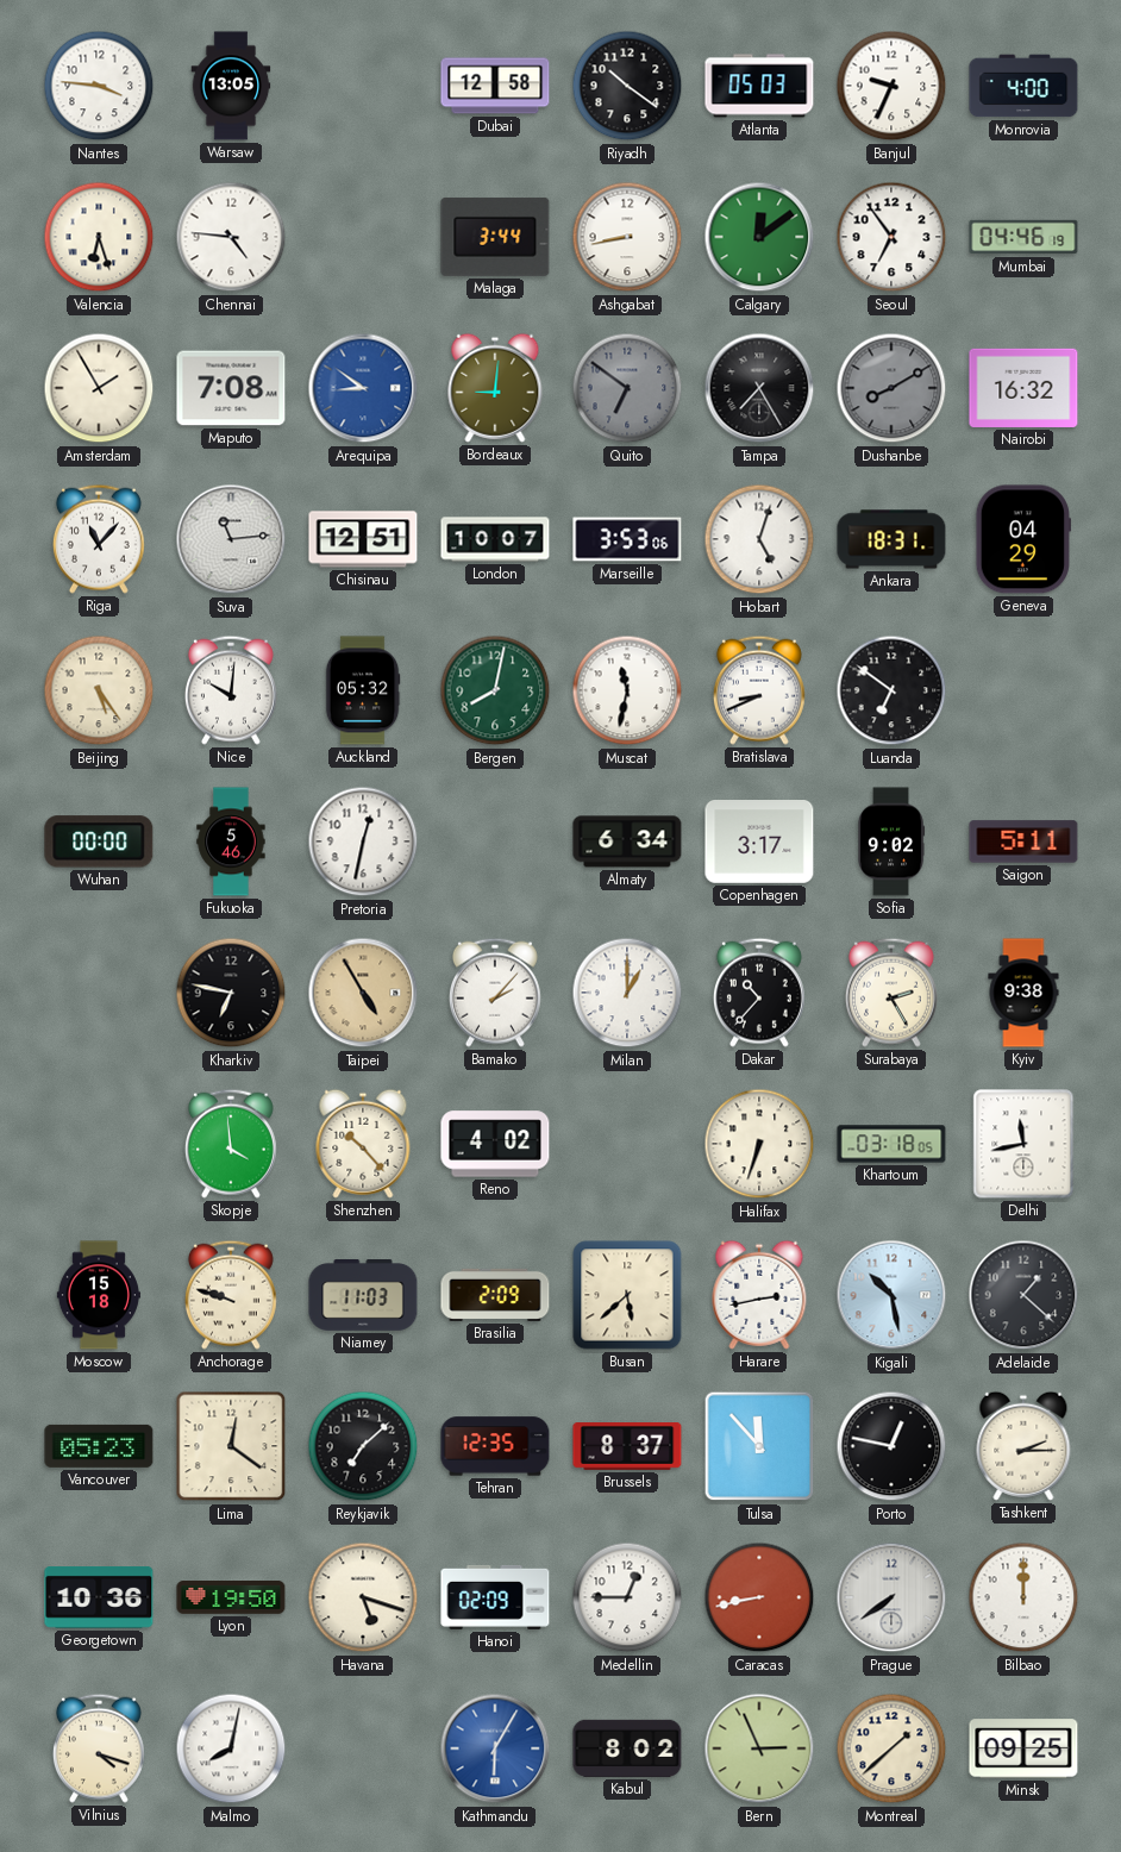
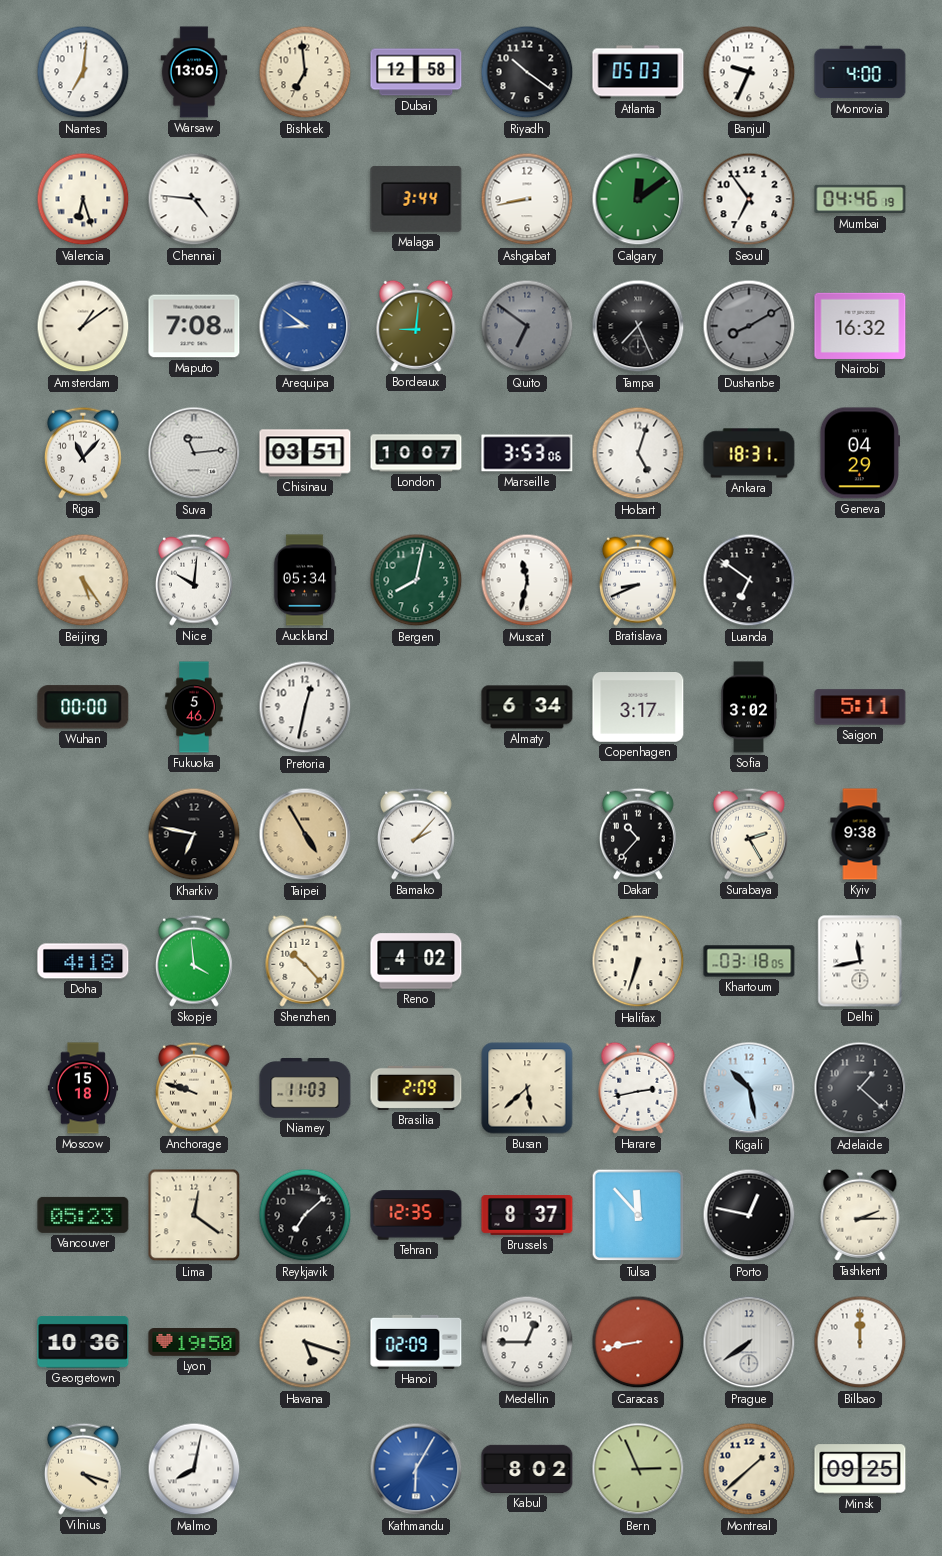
Nantes: 3:46 -> 7:01 (83, 72)
Bishkek: none -> 6:59 (305, 72)
Amsterdam: 1:55 -> 1:09 (83, 326)
Tampa: 7:25 -> 7:26 (638, 326)
Chisinau: 12:51 -> 03:51 (305, 453)
Auckland: 05:32 -> 05:34 (305, 580)
Sofia: 9:02 -> 3:02 (749, 707)
Milan: 1:00 -> none (627, 993)
Doha: none -> 4:18 (83, 961)
